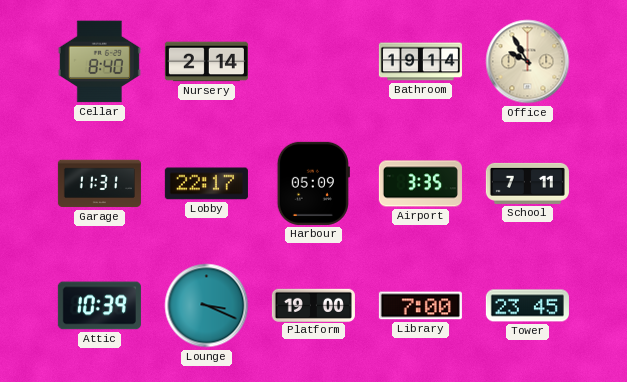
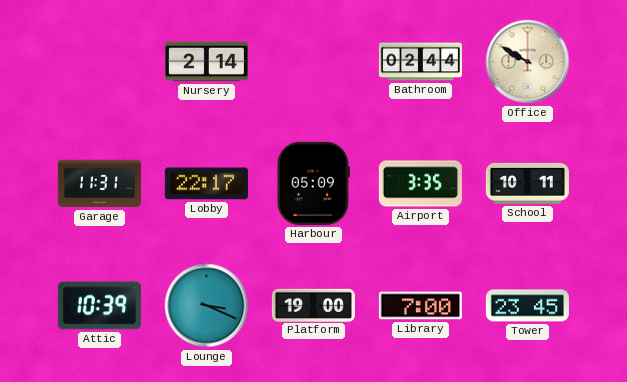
Cellar: 8:40 -> none (99, 62)
Bathroom: 19:14 -> 02:44 (420, 62)
Office: 9:55 -> 9:50 (528, 62)
School: 7:11 -> 10:11 (527, 183)
